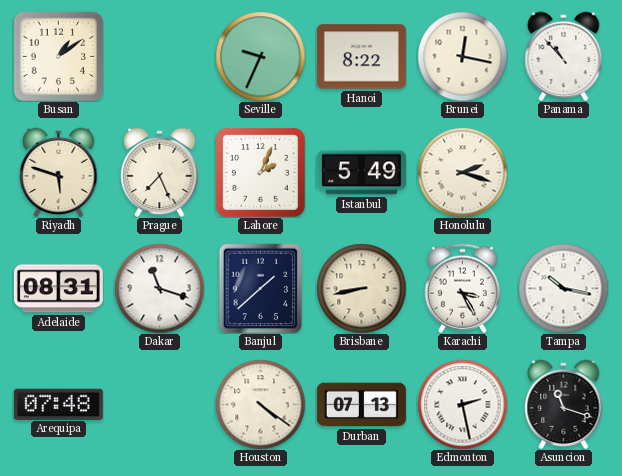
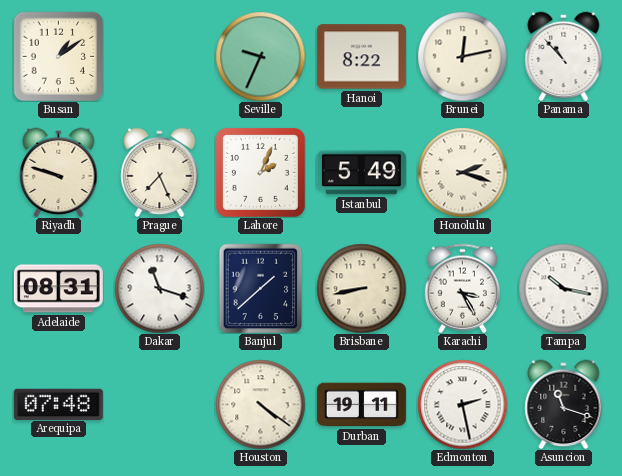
Brunei: 12:17 -> 12:13 (462, 56)
Riyadh: 5:48 -> 9:48 (59, 172)
Durban: 07:13 -> 19:11 (361, 405)
